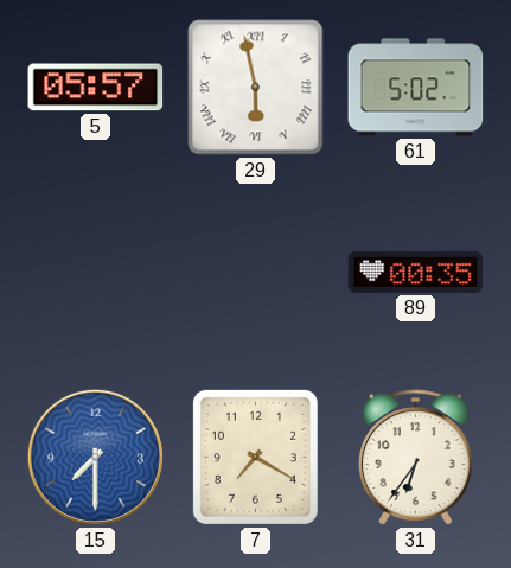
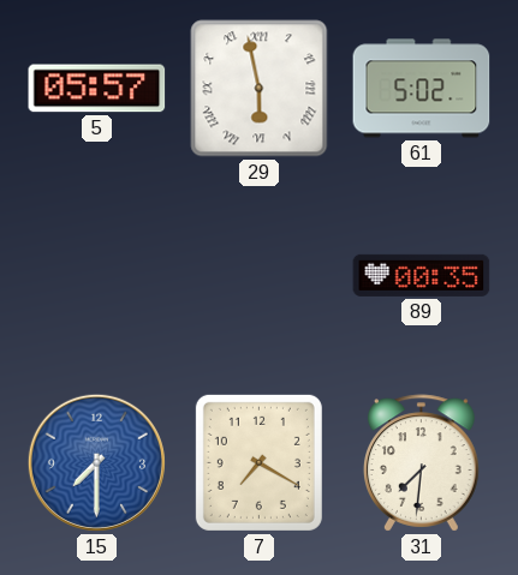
31: 6:36 -> 7:31 (422, 463)
